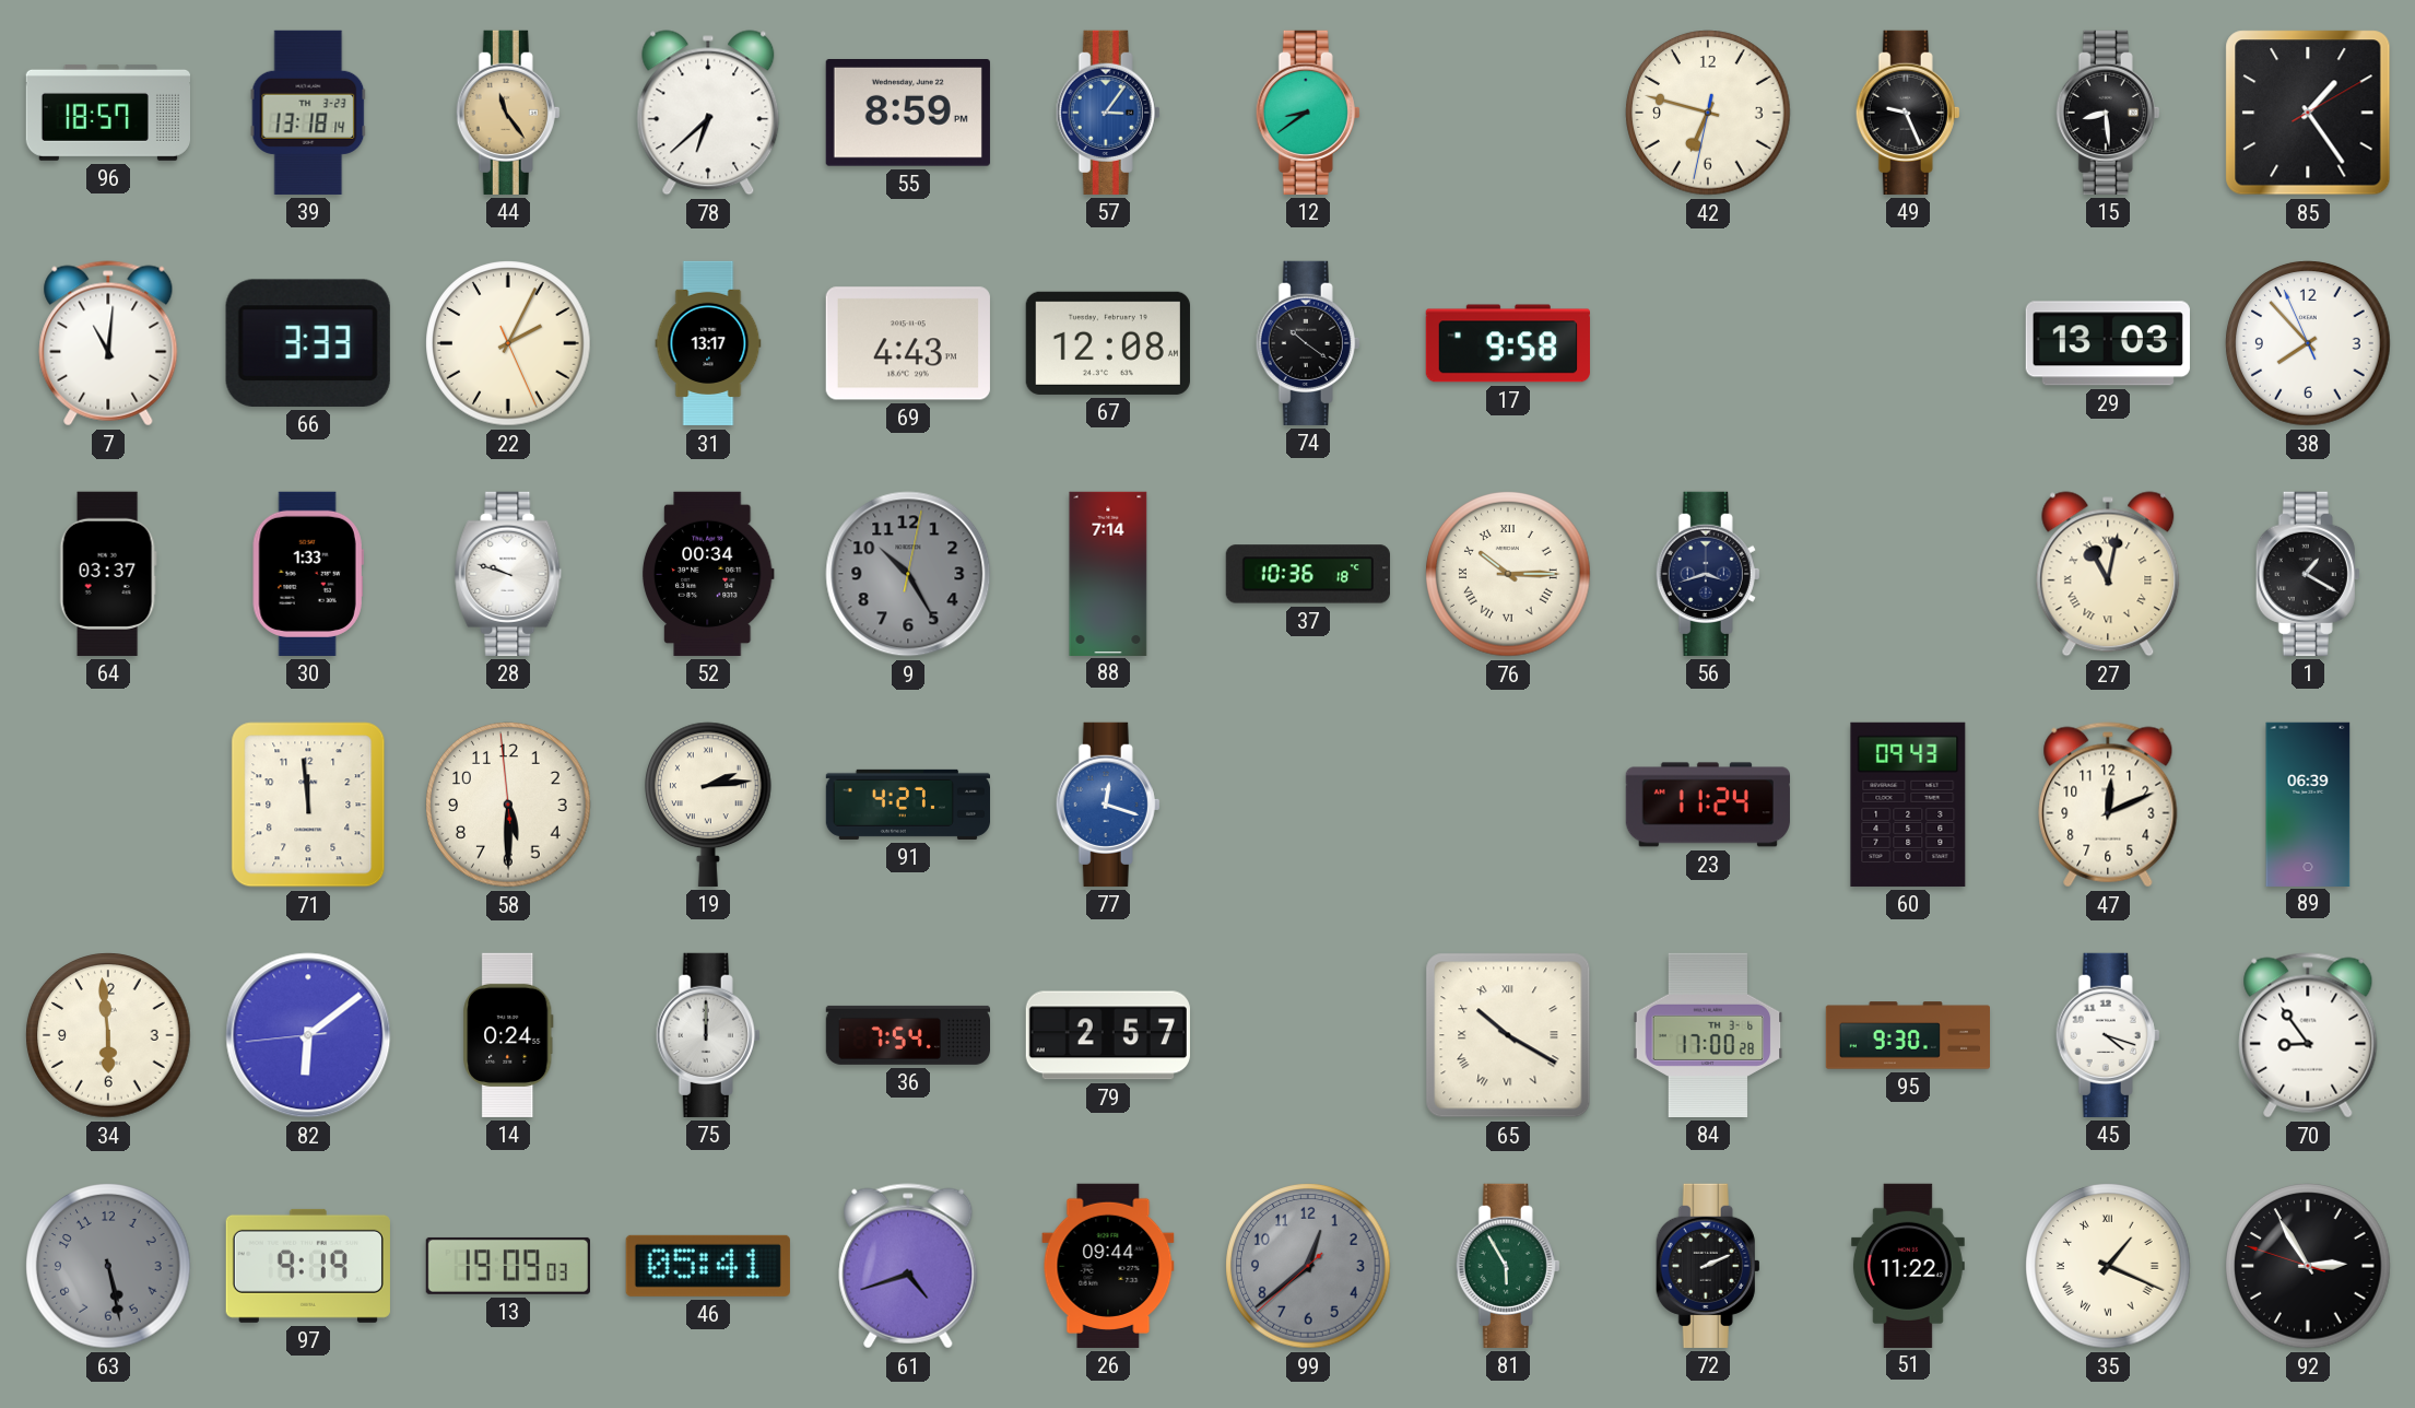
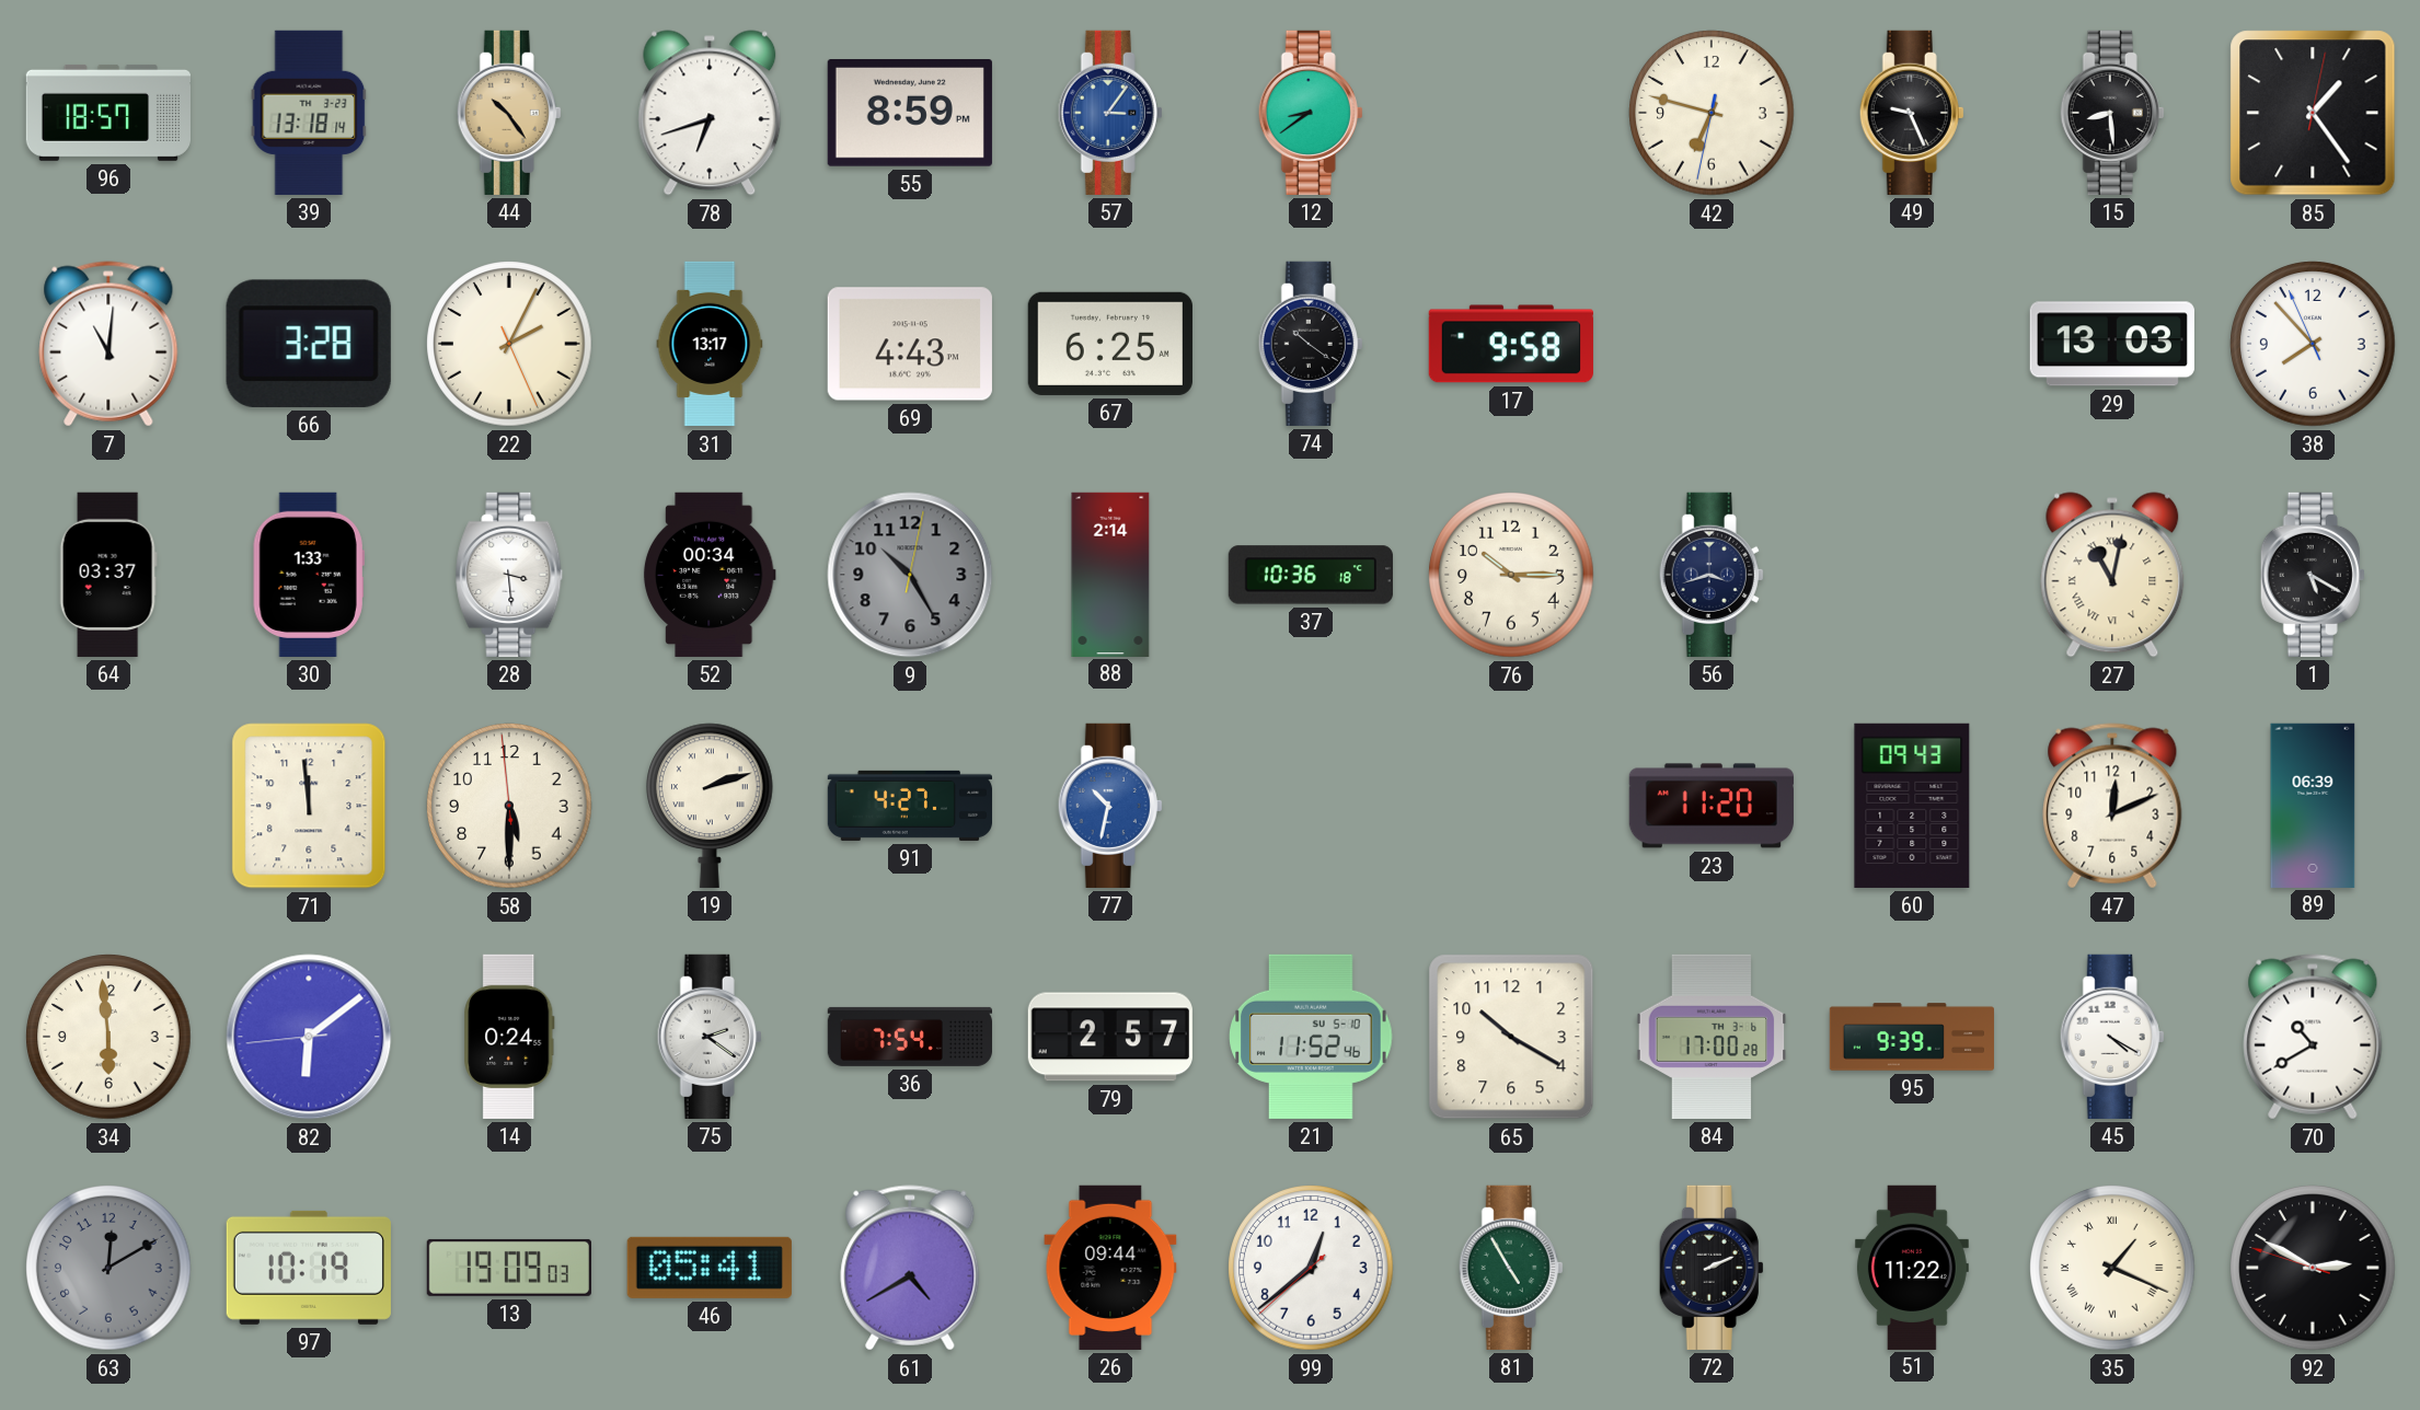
44: 11:24 -> 10:24 (509, 113)
78: 6:38 -> 6:42 (710, 113)
85: 1:24:10 -> 1:24:02 (2313, 113)
66: 3:33 -> 3:28 (309, 344)
67: 12:08 -> 6:25 (1110, 344)
28: 9:48 -> 3:29 (509, 575)
88: 7:14 -> 2:14 (1110, 574)
76 numerals: Roman -> Arabic (1511, 575)
1: 1:20 -> 5:20 (2313, 575)
19: 2:14 -> 2:12 (711, 806)
77: 12:18 -> 10:32 (1110, 806)
23: 11:24 -> 11:20 (1712, 806)
75: 12:00 -> 2:21 (710, 1037)
21: none -> 11:52 (1311, 1037)
65 numerals: Roman -> Arabic (1511, 1037)
95: 9:30 -> 9:39 (1911, 1037)
45: 4:18 -> 4:20 (2112, 1037)
70: 8:54 -> 10:40 (2313, 1037)
63: 5:28 -> 12:10 (108, 1268)
97: 9:19 -> 10:19 (309, 1268)
61: 4:42 -> 4:40 (910, 1268)
99 dial: grey -> white (1311, 1268)
81: 5:55 -> 4:55 (1511, 1268)
92: 2:54 -> 2:49 (2313, 1268)
